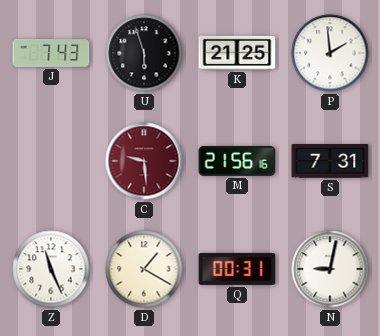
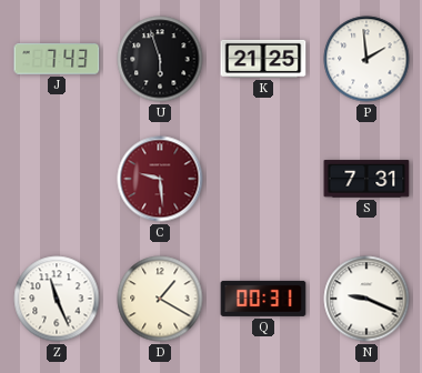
M: 21:56 -> none (237, 161)
N: 9:02 -> 9:19 (366, 299)
